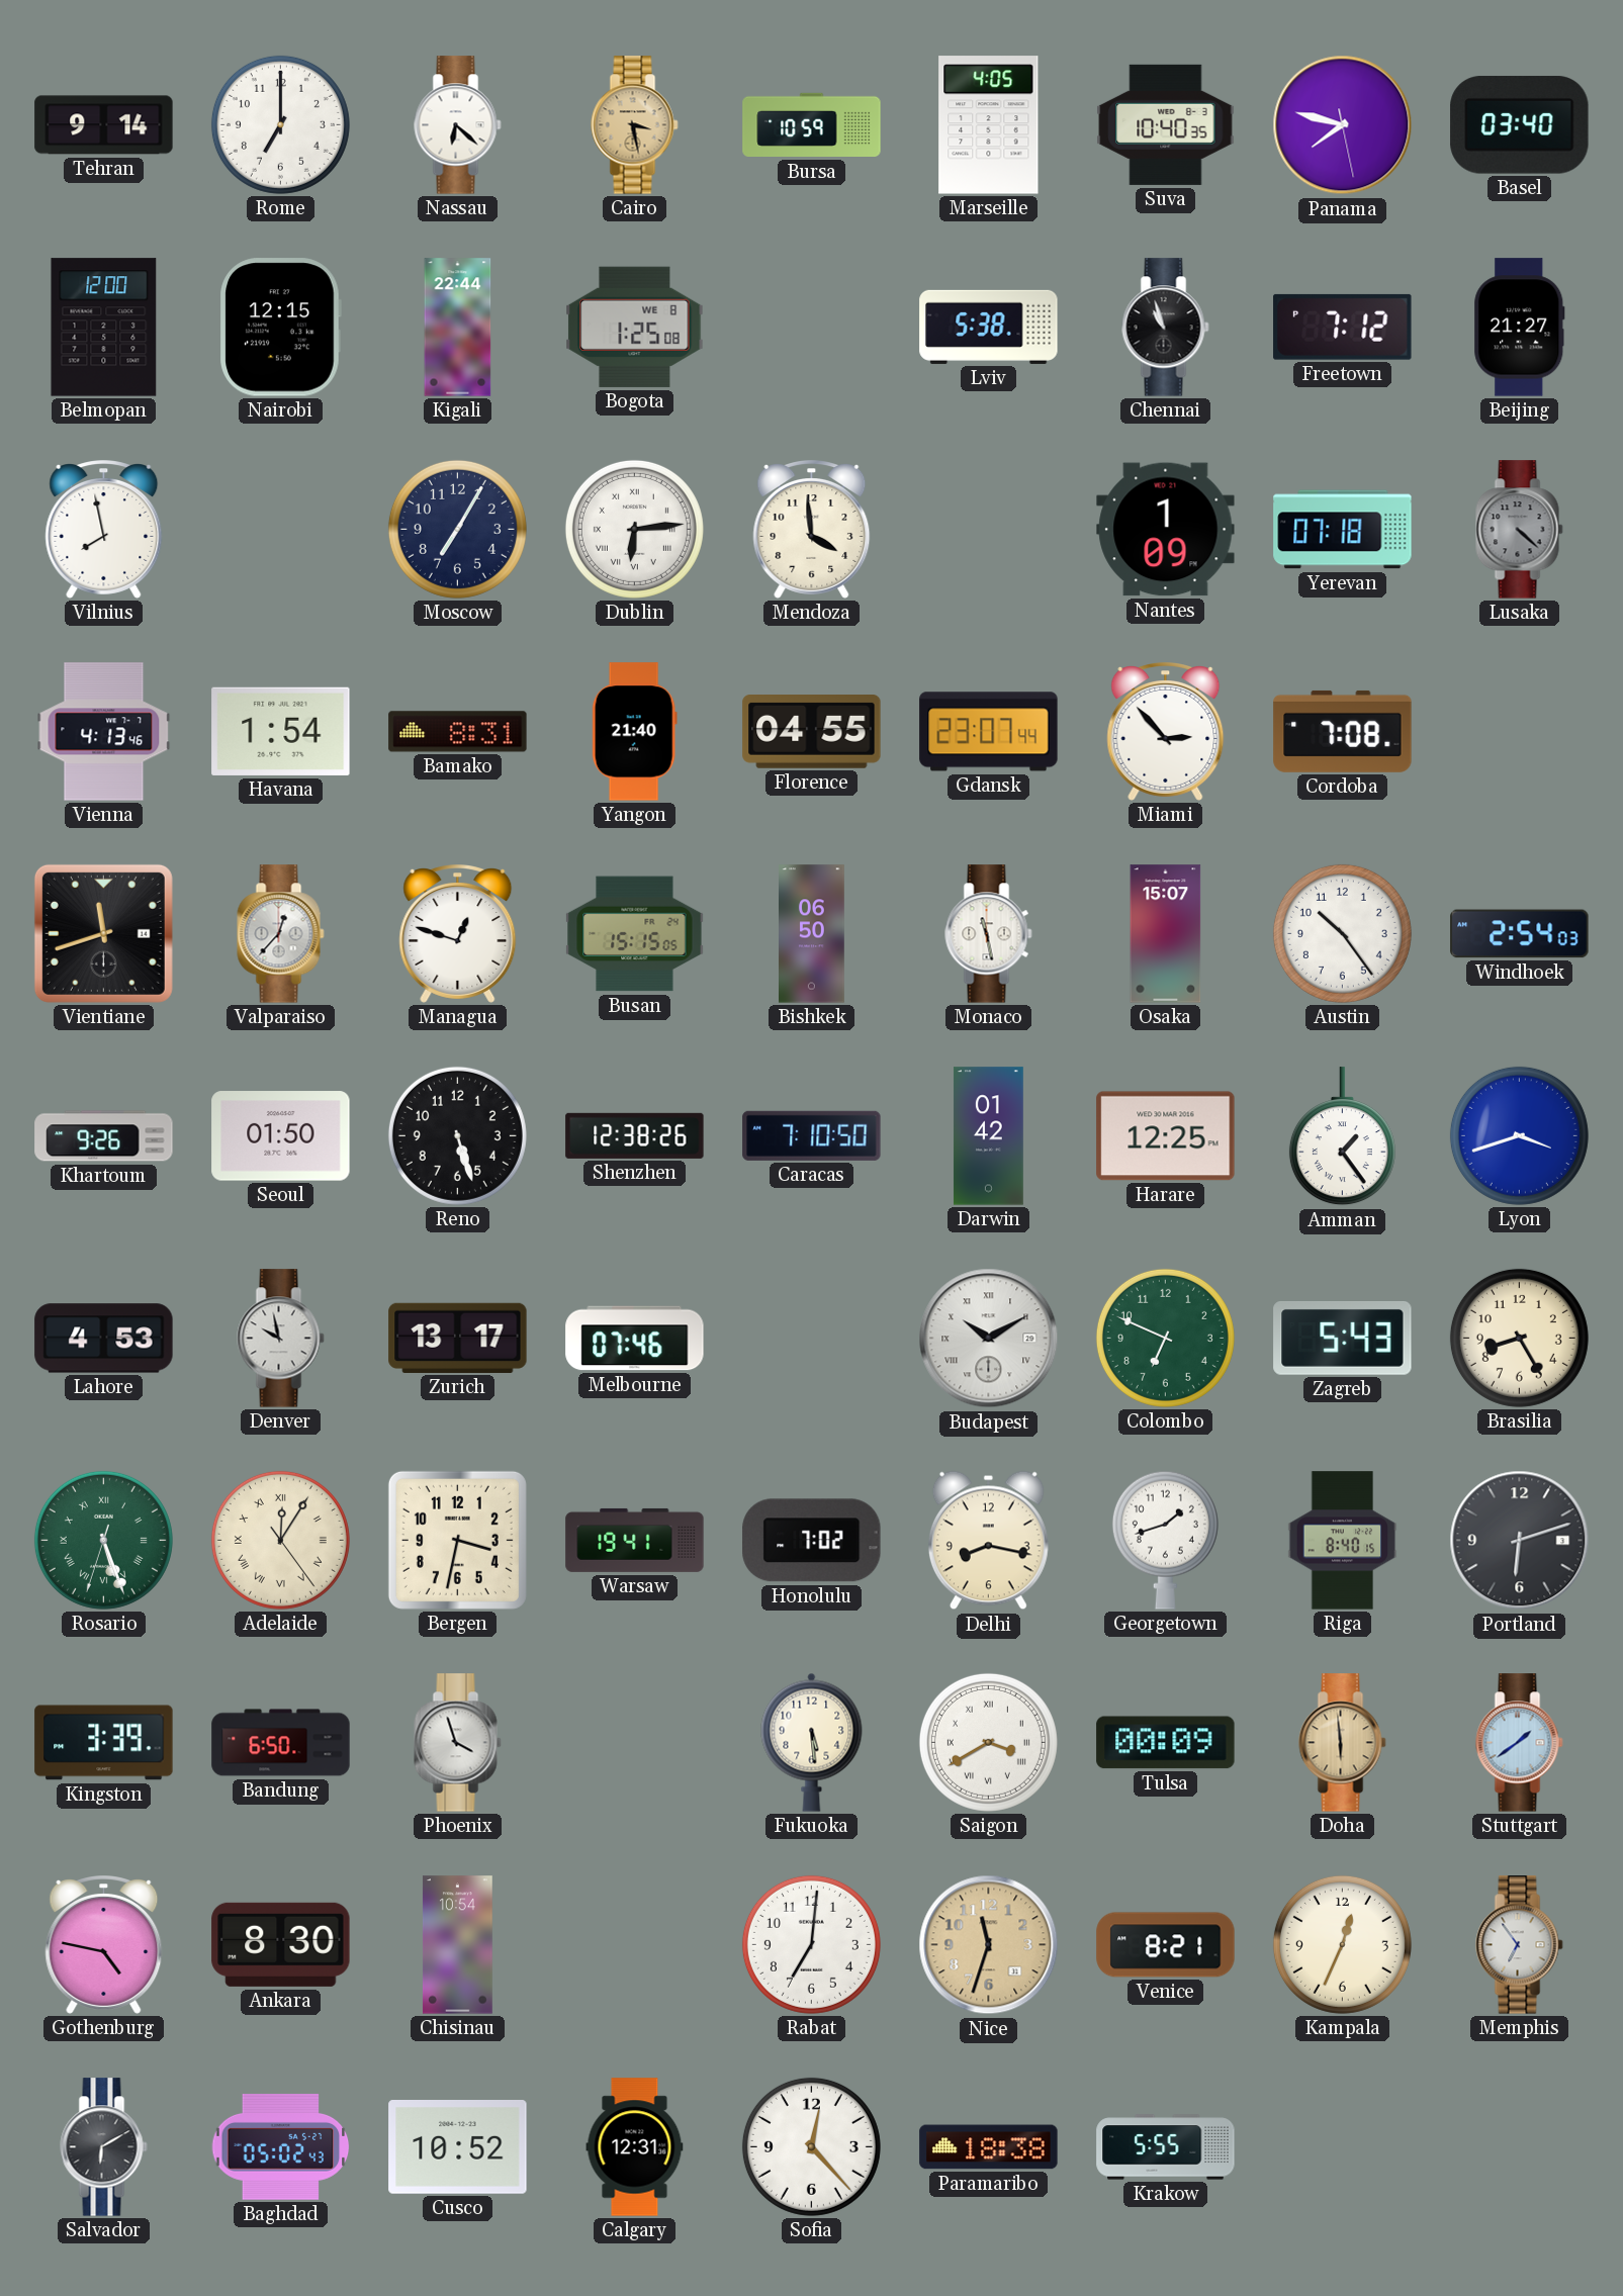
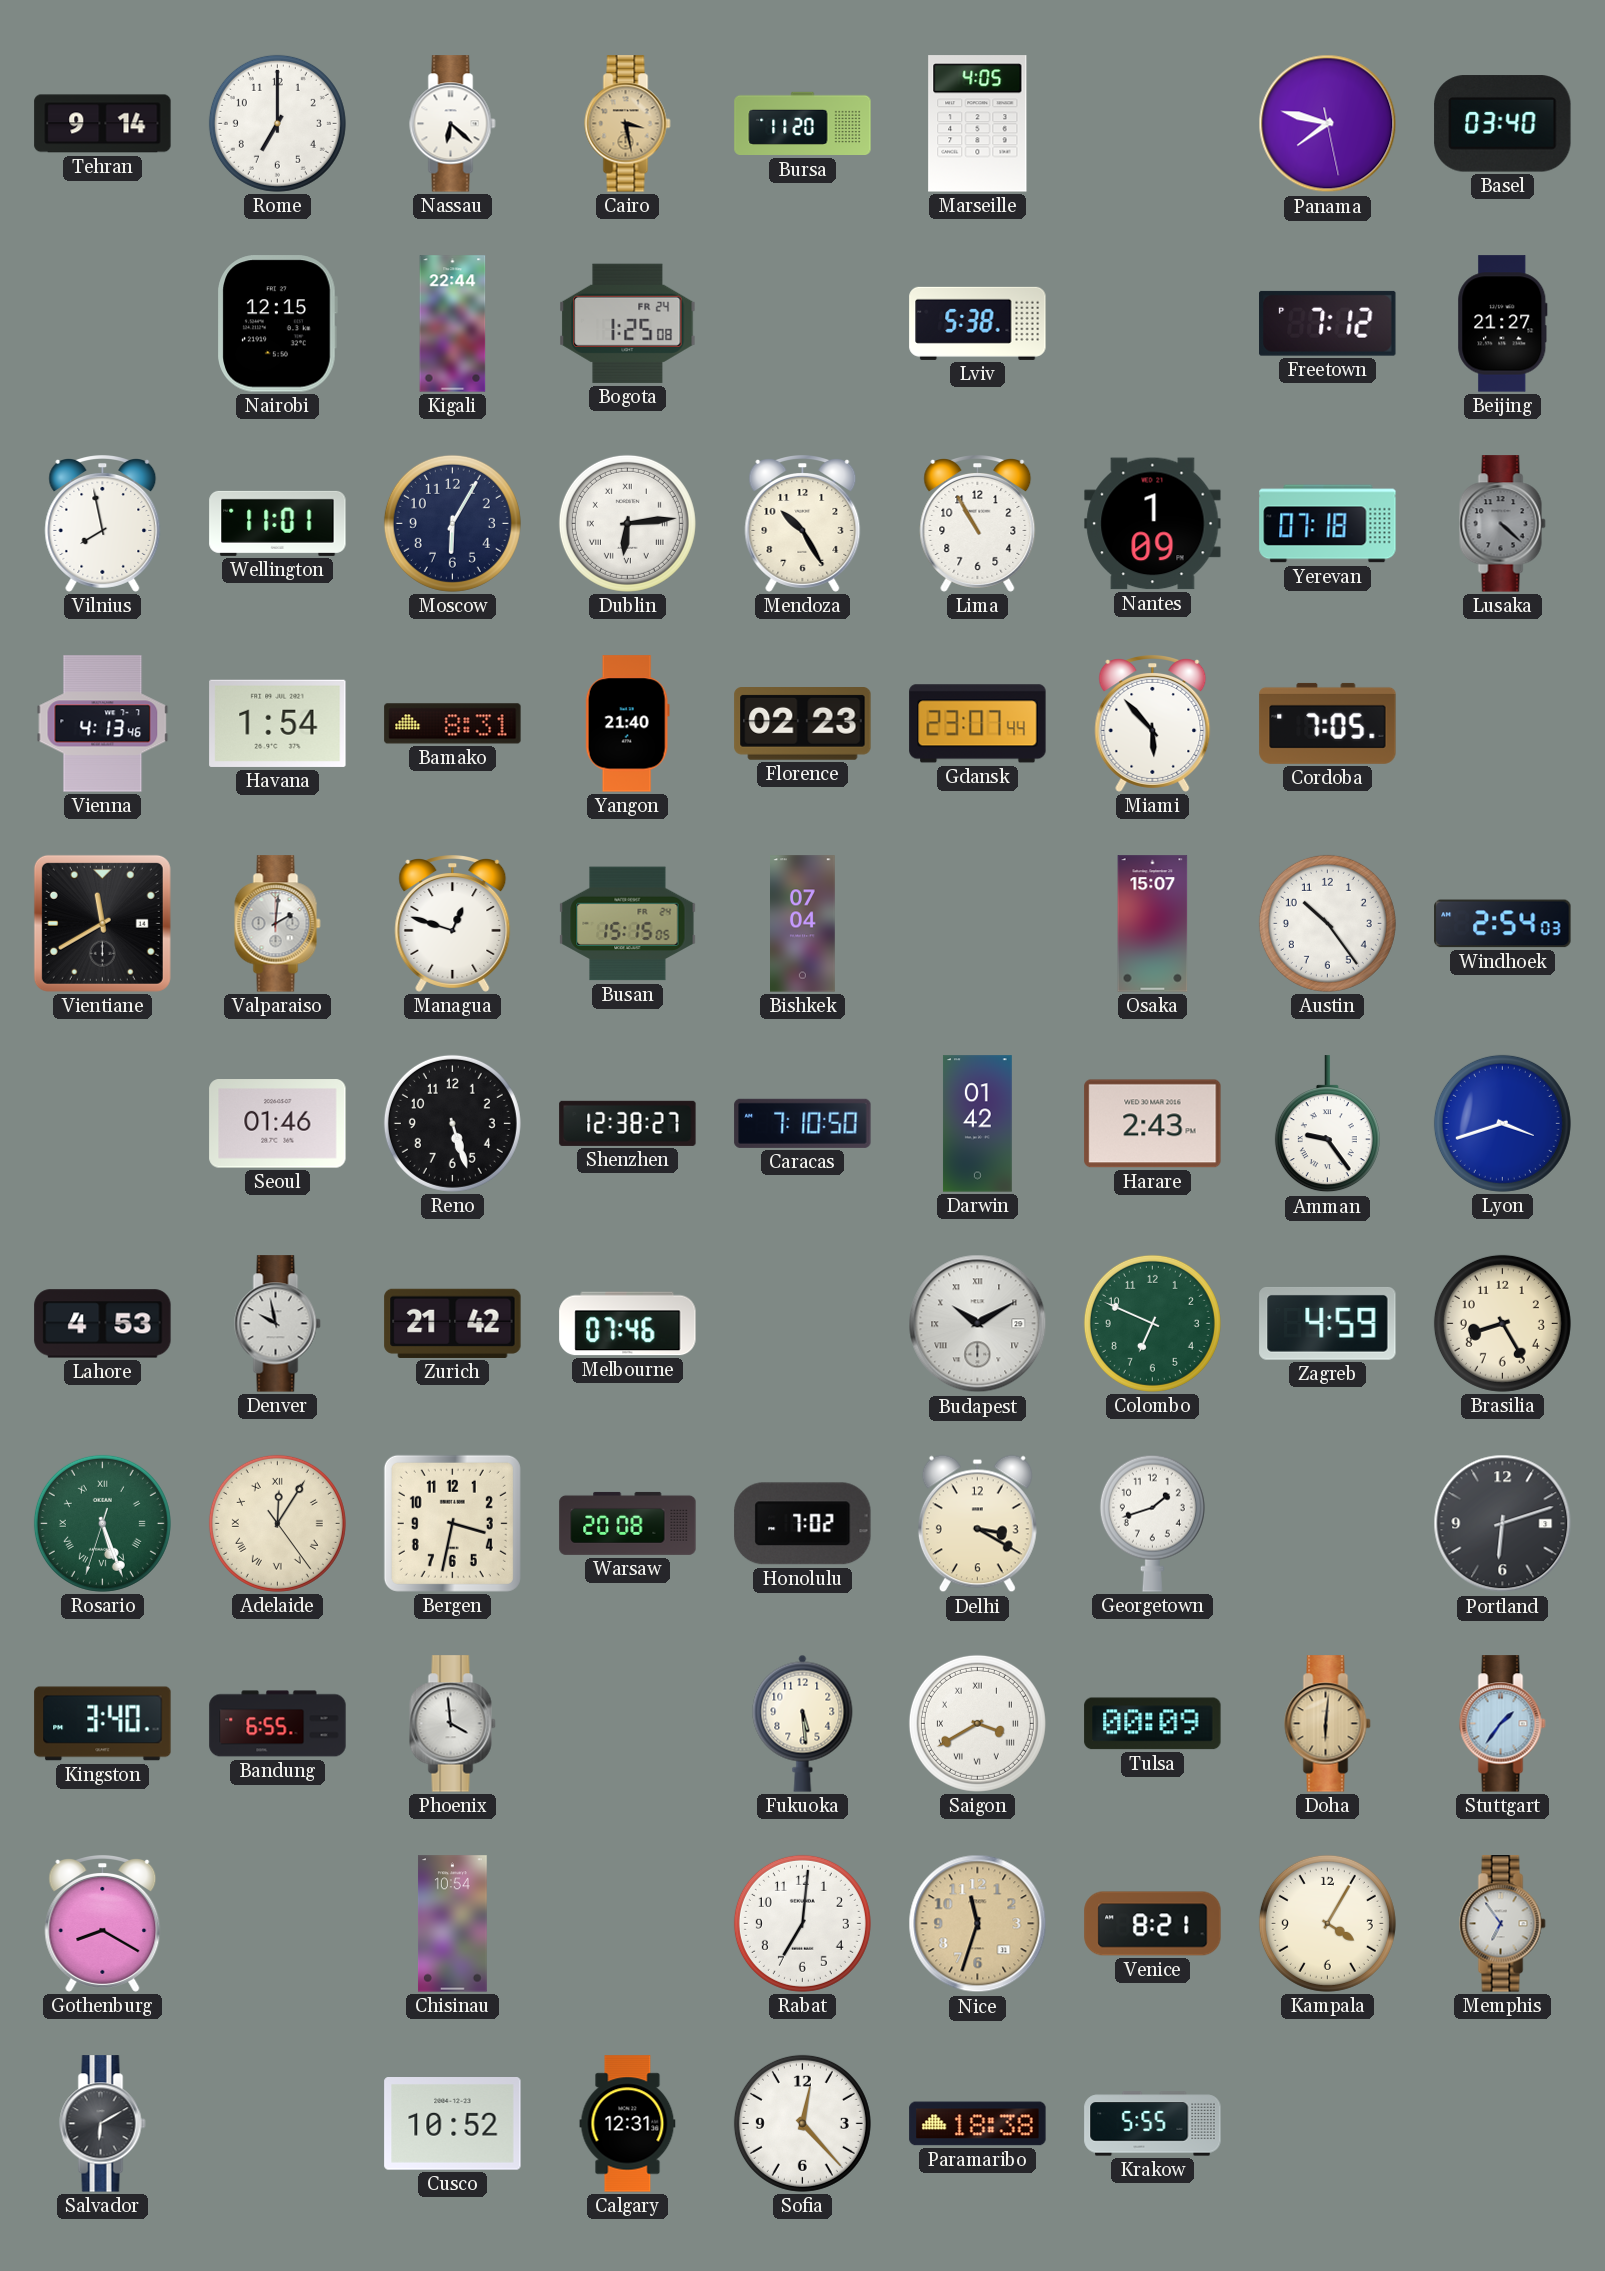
Bursa: 10:59 -> 11:20 (803, 124)
Suva: 10:40 -> none (1166, 124)
Belmopan: 12:00 -> none (104, 328)
Bogota date: WE 8 -> FR 24 (628, 323)
Chennai: 10:57 -> none (1166, 328)
Wellington: none -> 11:01 (278, 523)
Moscow: 7:05 -> 6:05 (452, 523)
Mendoza: 3:59 -> 10:25 (803, 524)
Lima: none -> 10:55 (978, 524)
Florence: 04:55 -> 02:23 (803, 724)
Miami: 2:53 -> 5:53 (1153, 724)
Cordoba: 7:08 -> 7:05 (1328, 723)
Vientiane: 11:42 -> 11:40 (102, 923)
Valparaiso: 12:37 -> 2:01 (278, 924)
Bishkek: 06:50 -> 07:04 (803, 924)
Monaco: 11:28 -> none (989, 934)
Khartoum: 9:26 -> none (104, 1136)
Seoul: 01:50 -> 01:46 (278, 1124)
Shenzhen: 12:38:26 -> 12:38:27 (628, 1123)
Harare: 12:25 -> 2:43 (1153, 1124)
Amman: 1:24 -> 9:24 (1327, 1124)
Zurich: 13:17 -> 21:42 (453, 1323)
Zagreb: 5:43 -> 4:59 (1328, 1324)
Warsaw: 19:41 -> 20:08 (628, 1523)
Delhi: 8:17 -> 3:20 (977, 1524)
Riga: 8:40 -> none (1343, 1541)
Kingston: 3:39 -> 3:40 (103, 1724)
Bandung: 6:50 -> 6:55 (278, 1724)
Phoenix: 3:57 -> 3:59 (453, 1724)
Doha: 5:59 -> 6:01 (1328, 1724)
Stuttgart: 1:39 -> 1:36 (1503, 1724)
Gothenburg: 4:47 -> 8:20 (103, 1924)
Ankara: 8:30 -> none (281, 1944)
Kampala: 12:34 -> 4:05 (1327, 1923)
Baghdad: 05:02 -> none (281, 2146)
